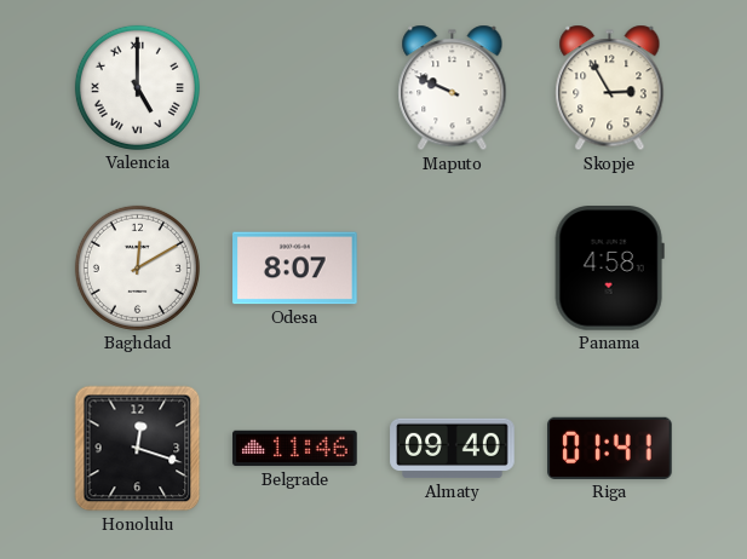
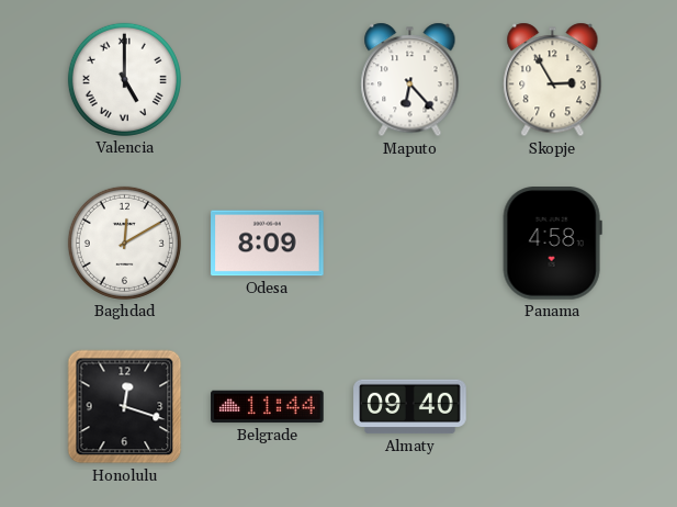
Maputo: 9:49 -> 6:23 (410, 80)
Odesa: 8:07 -> 8:09 (268, 244)
Belgrade: 11:46 -> 11:44 (268, 407)
Riga: 01:41 -> none (610, 448)
